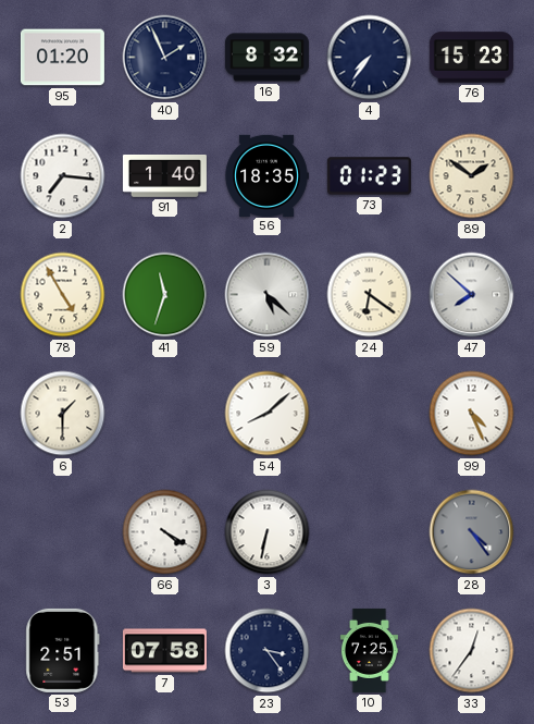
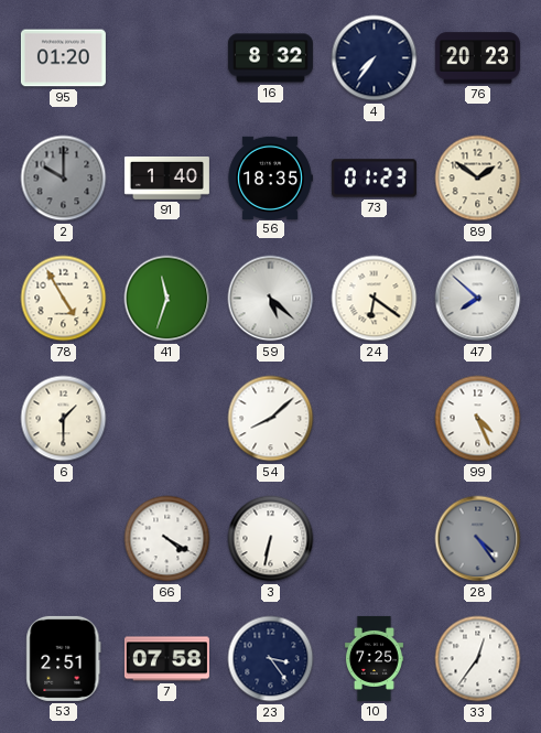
40: 1:56 -> none (165, 58)
76: 15:23 -> 20:23 (477, 58)
2: 7:16 -> 10:00 (64, 179)
2 dial: white -> grey (64, 179)
